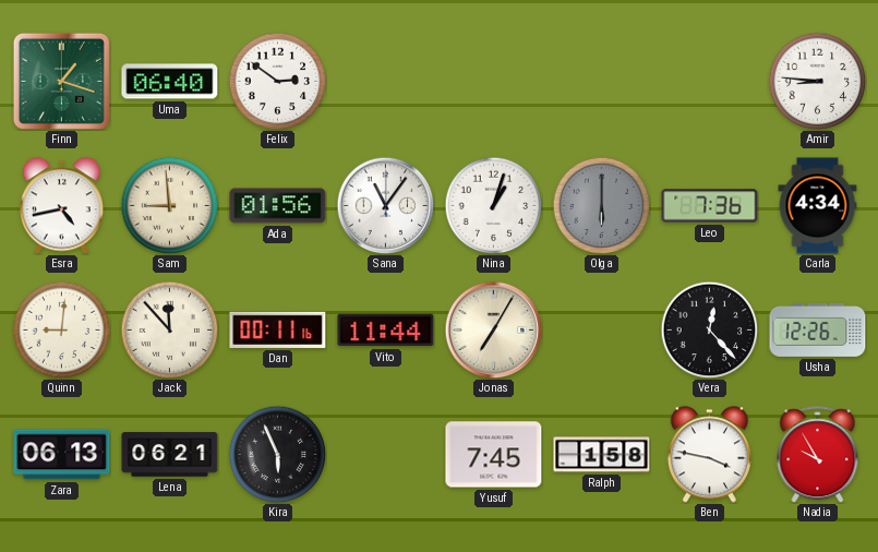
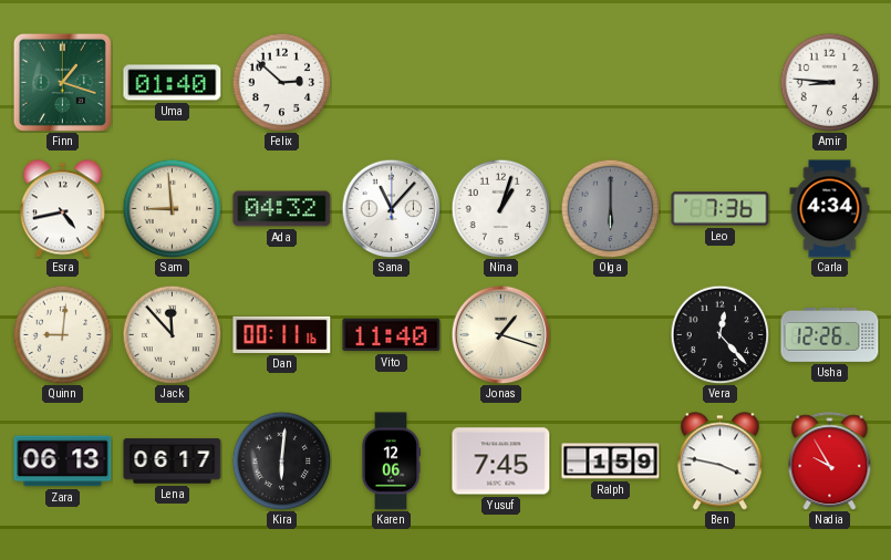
Uma: 06:40 -> 01:40 (173, 83)
Felix: 2:51 -> 2:52 (281, 82)
Ada: 01:56 -> 04:32 (282, 209)
Sana: 11:06 -> 11:07 (391, 208)
Vito: 11:44 -> 11:40 (392, 335)
Jonas: 7:05 -> 1:18 (500, 334)
Lena: 06:21 -> 06:17 (173, 462)
Kira: 5:56 -> 6:01 (281, 460)
Karen: none -> 12:06 (390, 462)
Ralph: 1:58 -> 1:59 (611, 462)
